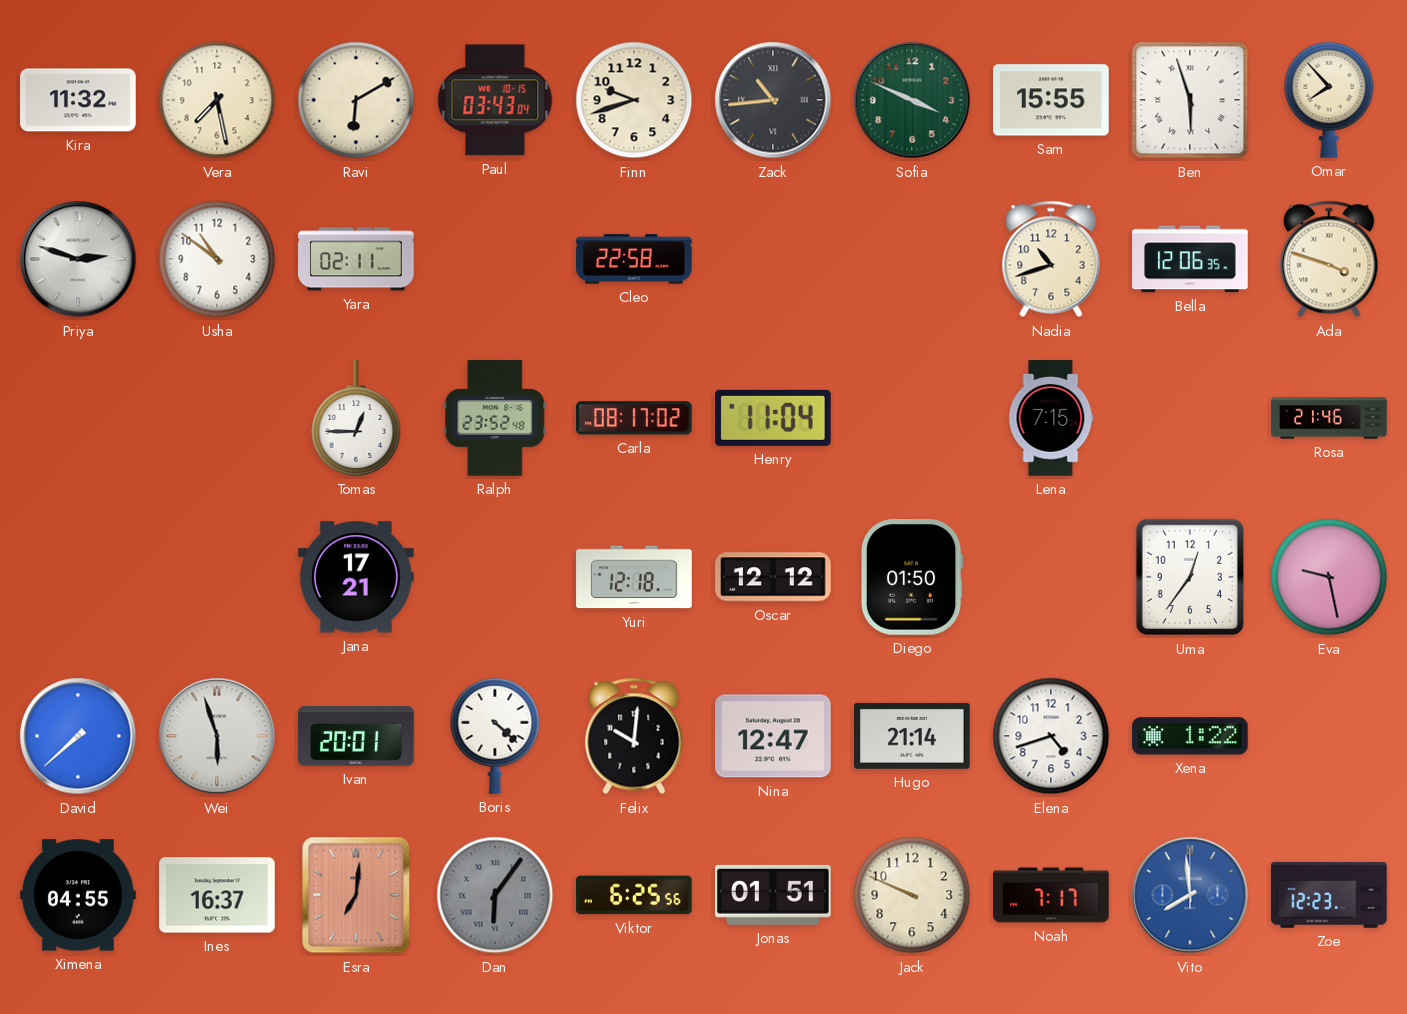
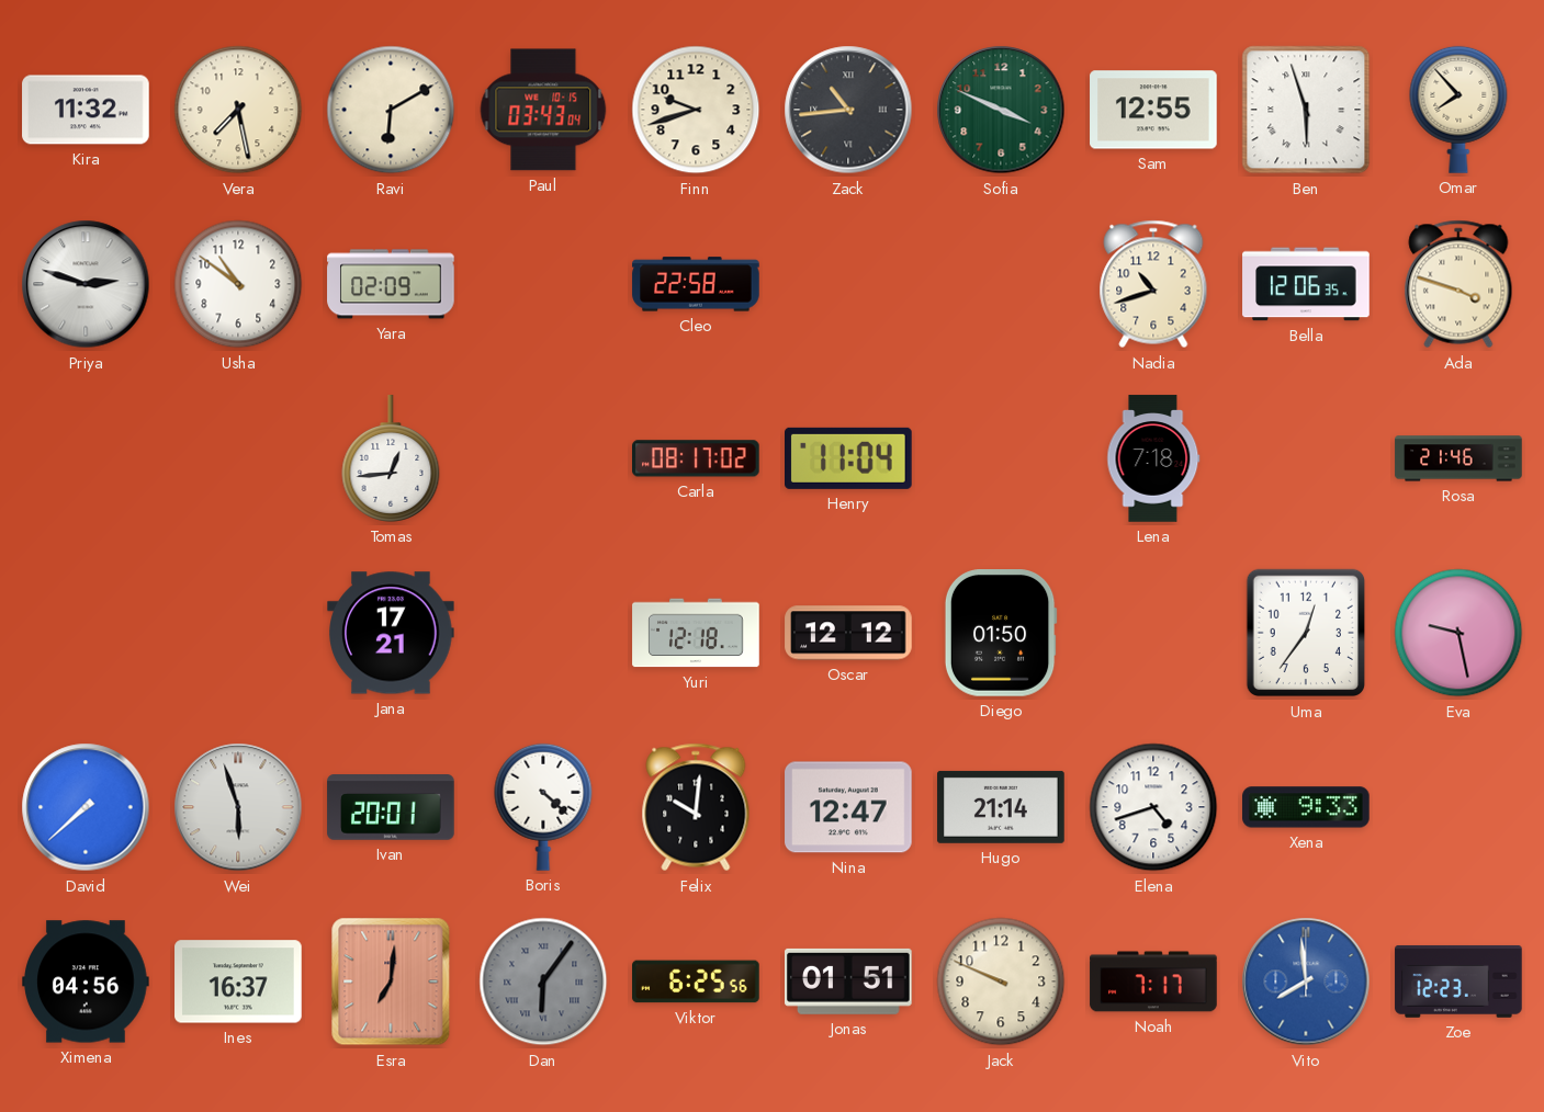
Sam: 15:55 -> 12:55 (1153, 110)
Yara: 02:11 -> 02:09 (391, 284)
Tomas: 12:45 -> 12:44 (391, 458)
Ralph: 23:52 -> none (495, 418)
Lena: 7:15 -> 7:18 (1153, 458)
Xena: 1:22 -> 9:33 (1306, 807)
Ximena: 04:55 -> 04:56 (86, 981)
